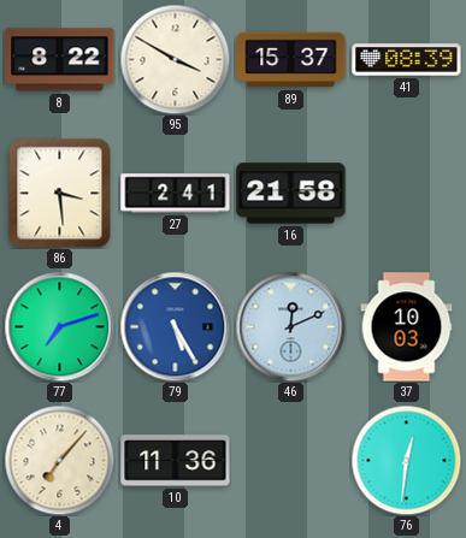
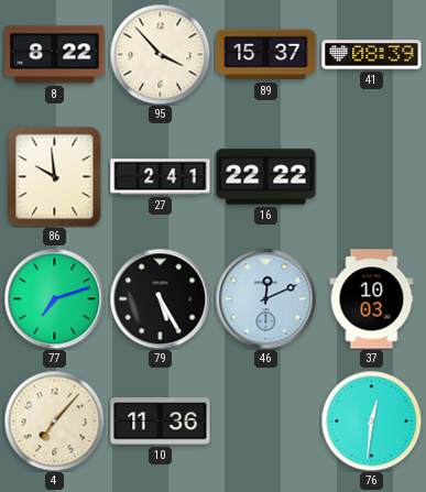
95: 3:50 -> 3:53 (160, 54)
86: 3:29 -> 9:59 (55, 176)
16: 21:58 -> 22:22 (266, 177)
79 dial: blue -> black (160, 298)
